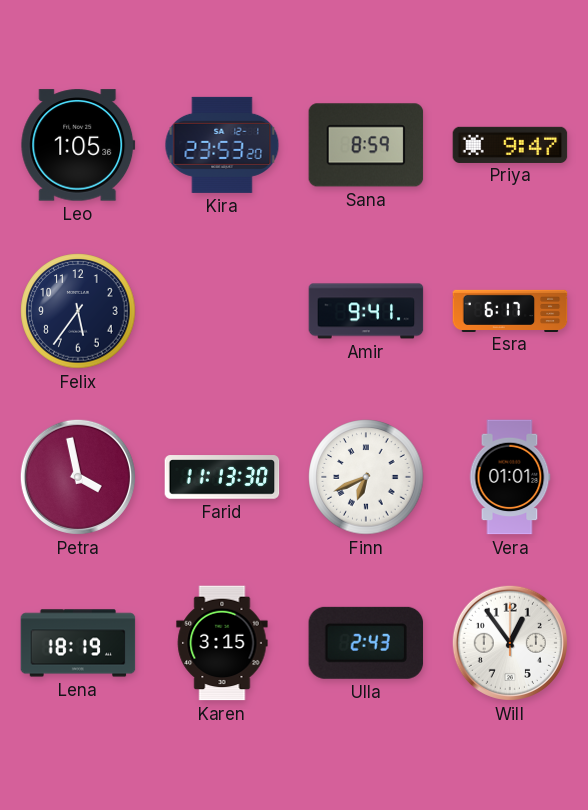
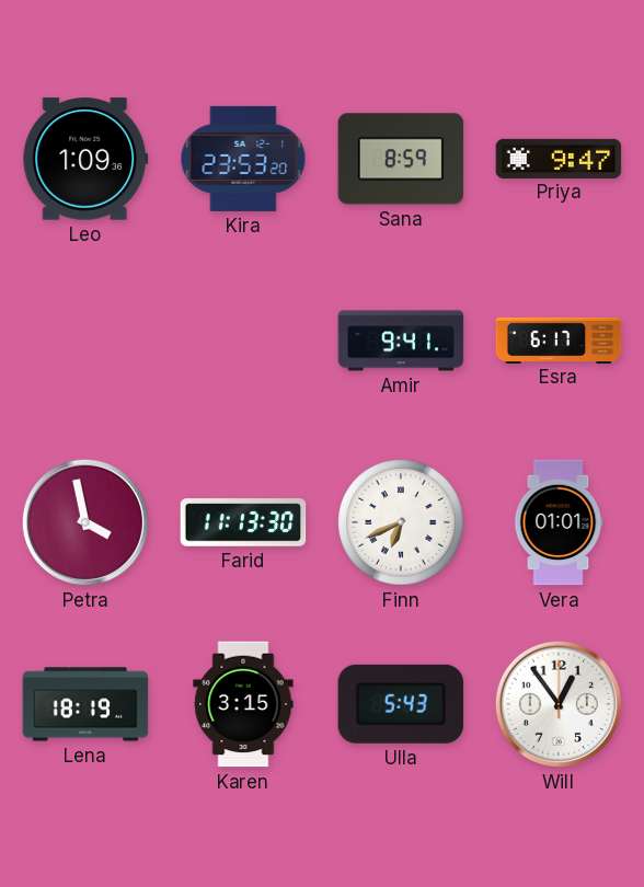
Leo: 1:05 -> 1:09 (85, 159)
Felix: 5:36 -> none (78, 311)
Ulla: 2:43 -> 5:43 (401, 704)
